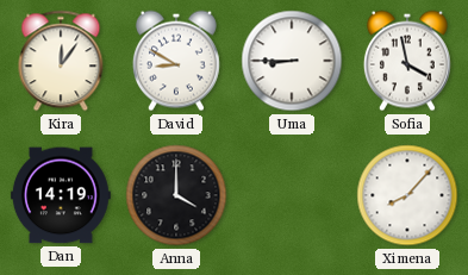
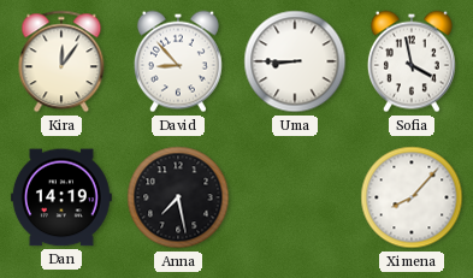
David: 8:50 -> 8:53 (178, 61)
Anna: 4:00 -> 7:28 (178, 197)
